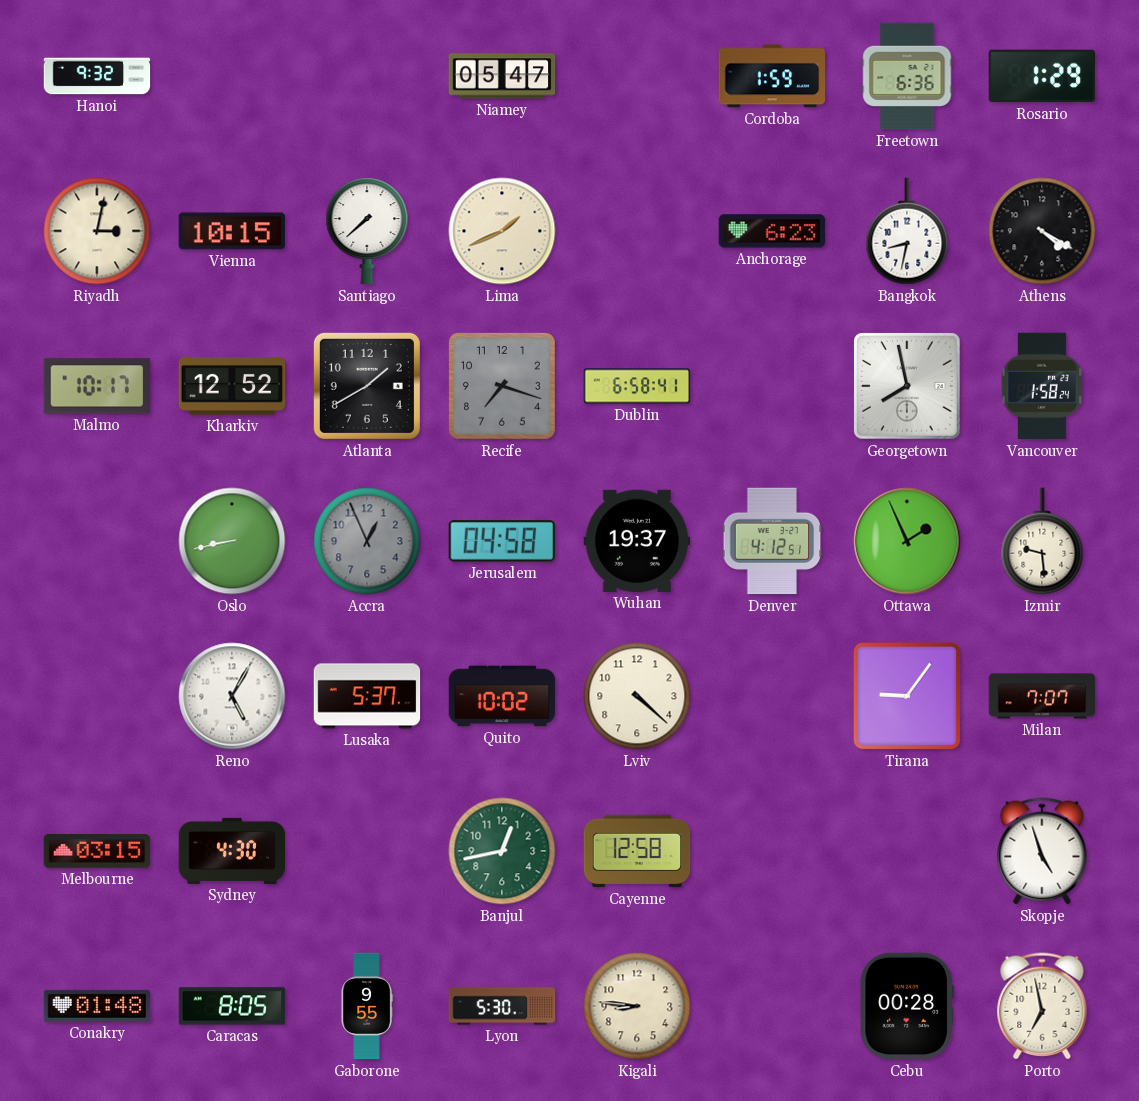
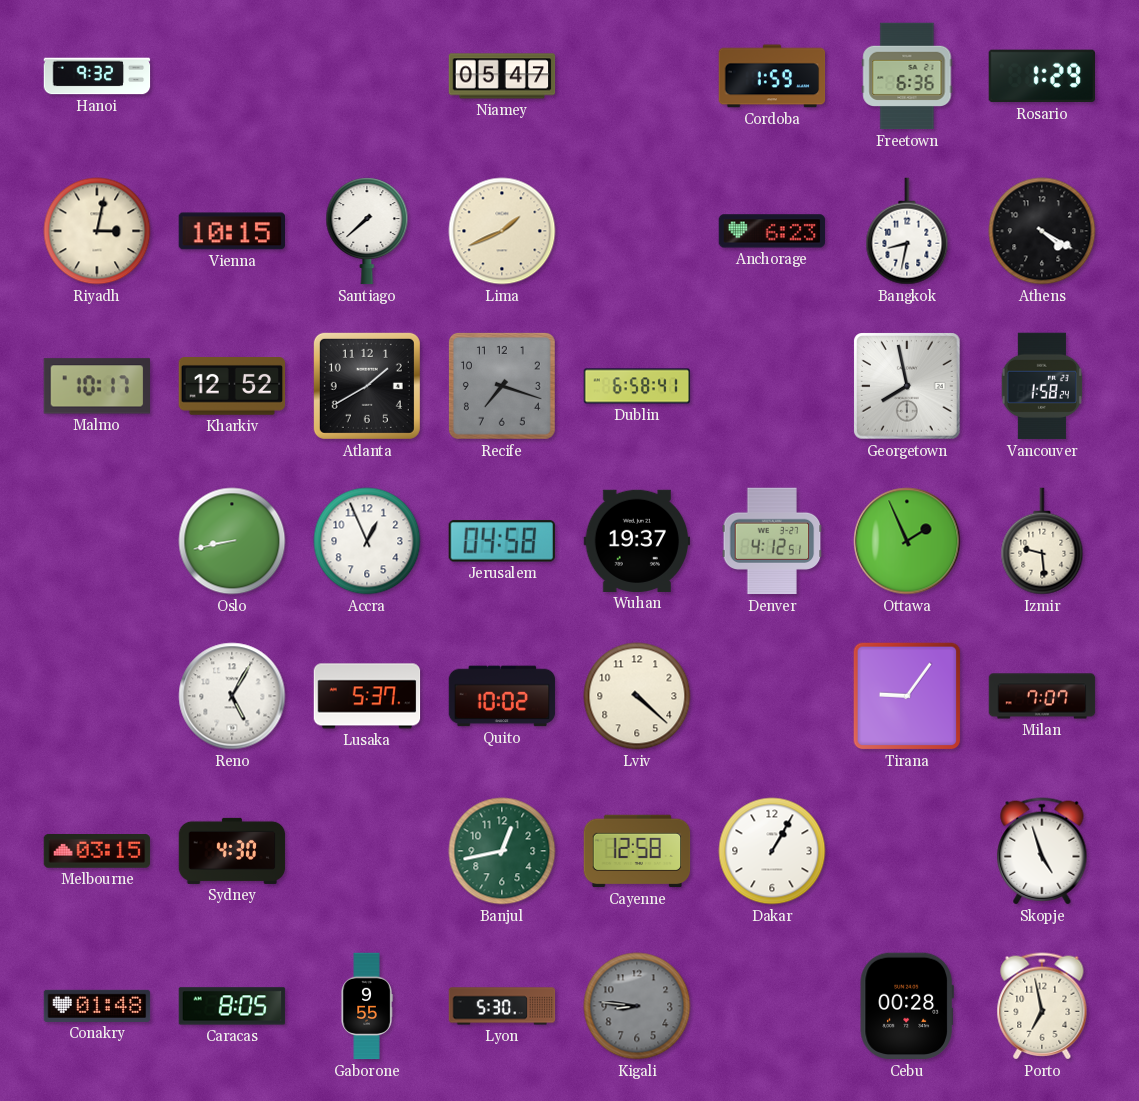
Accra dial: grey -> white (367, 541)
Dakar: none -> 1:05 (772, 851)
Kigali dial: cream -> grey (637, 1006)
